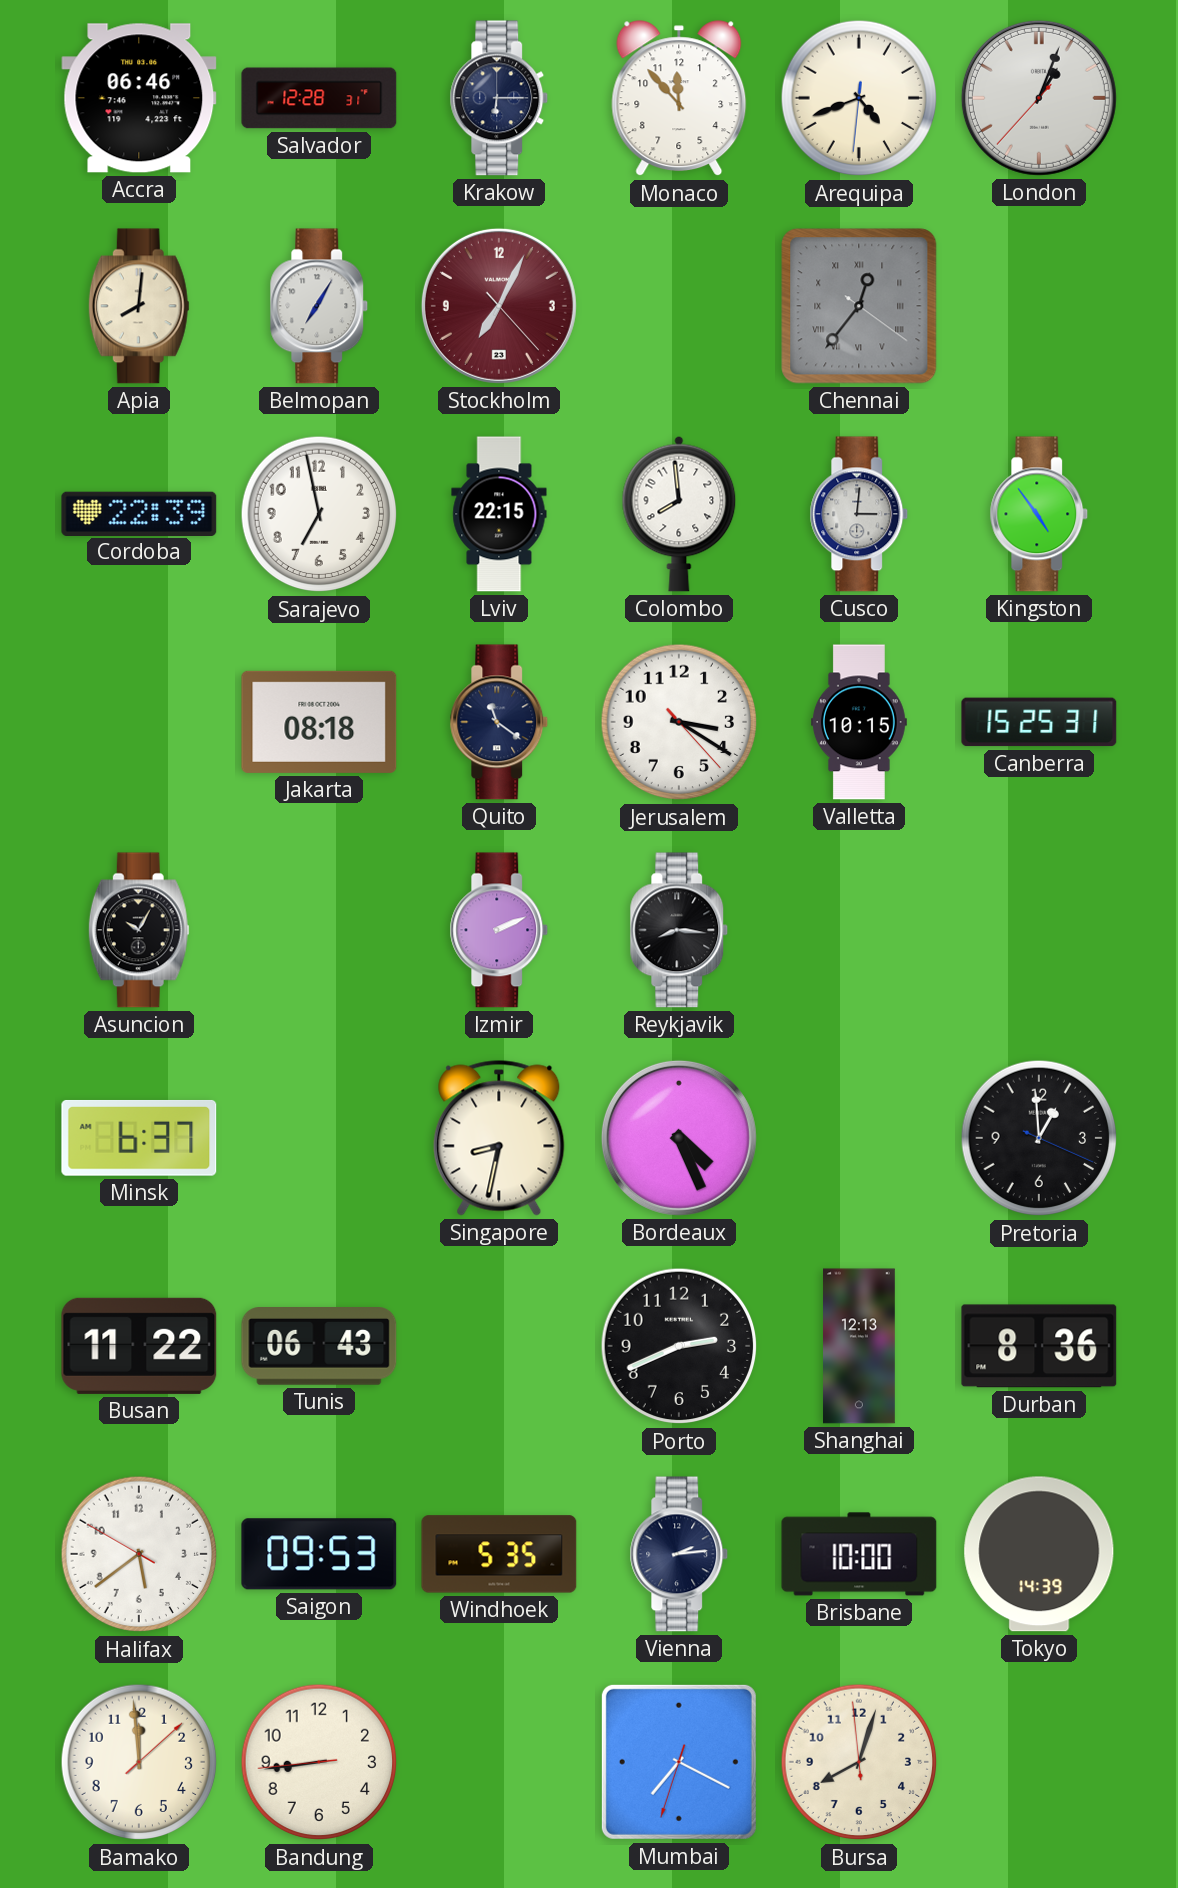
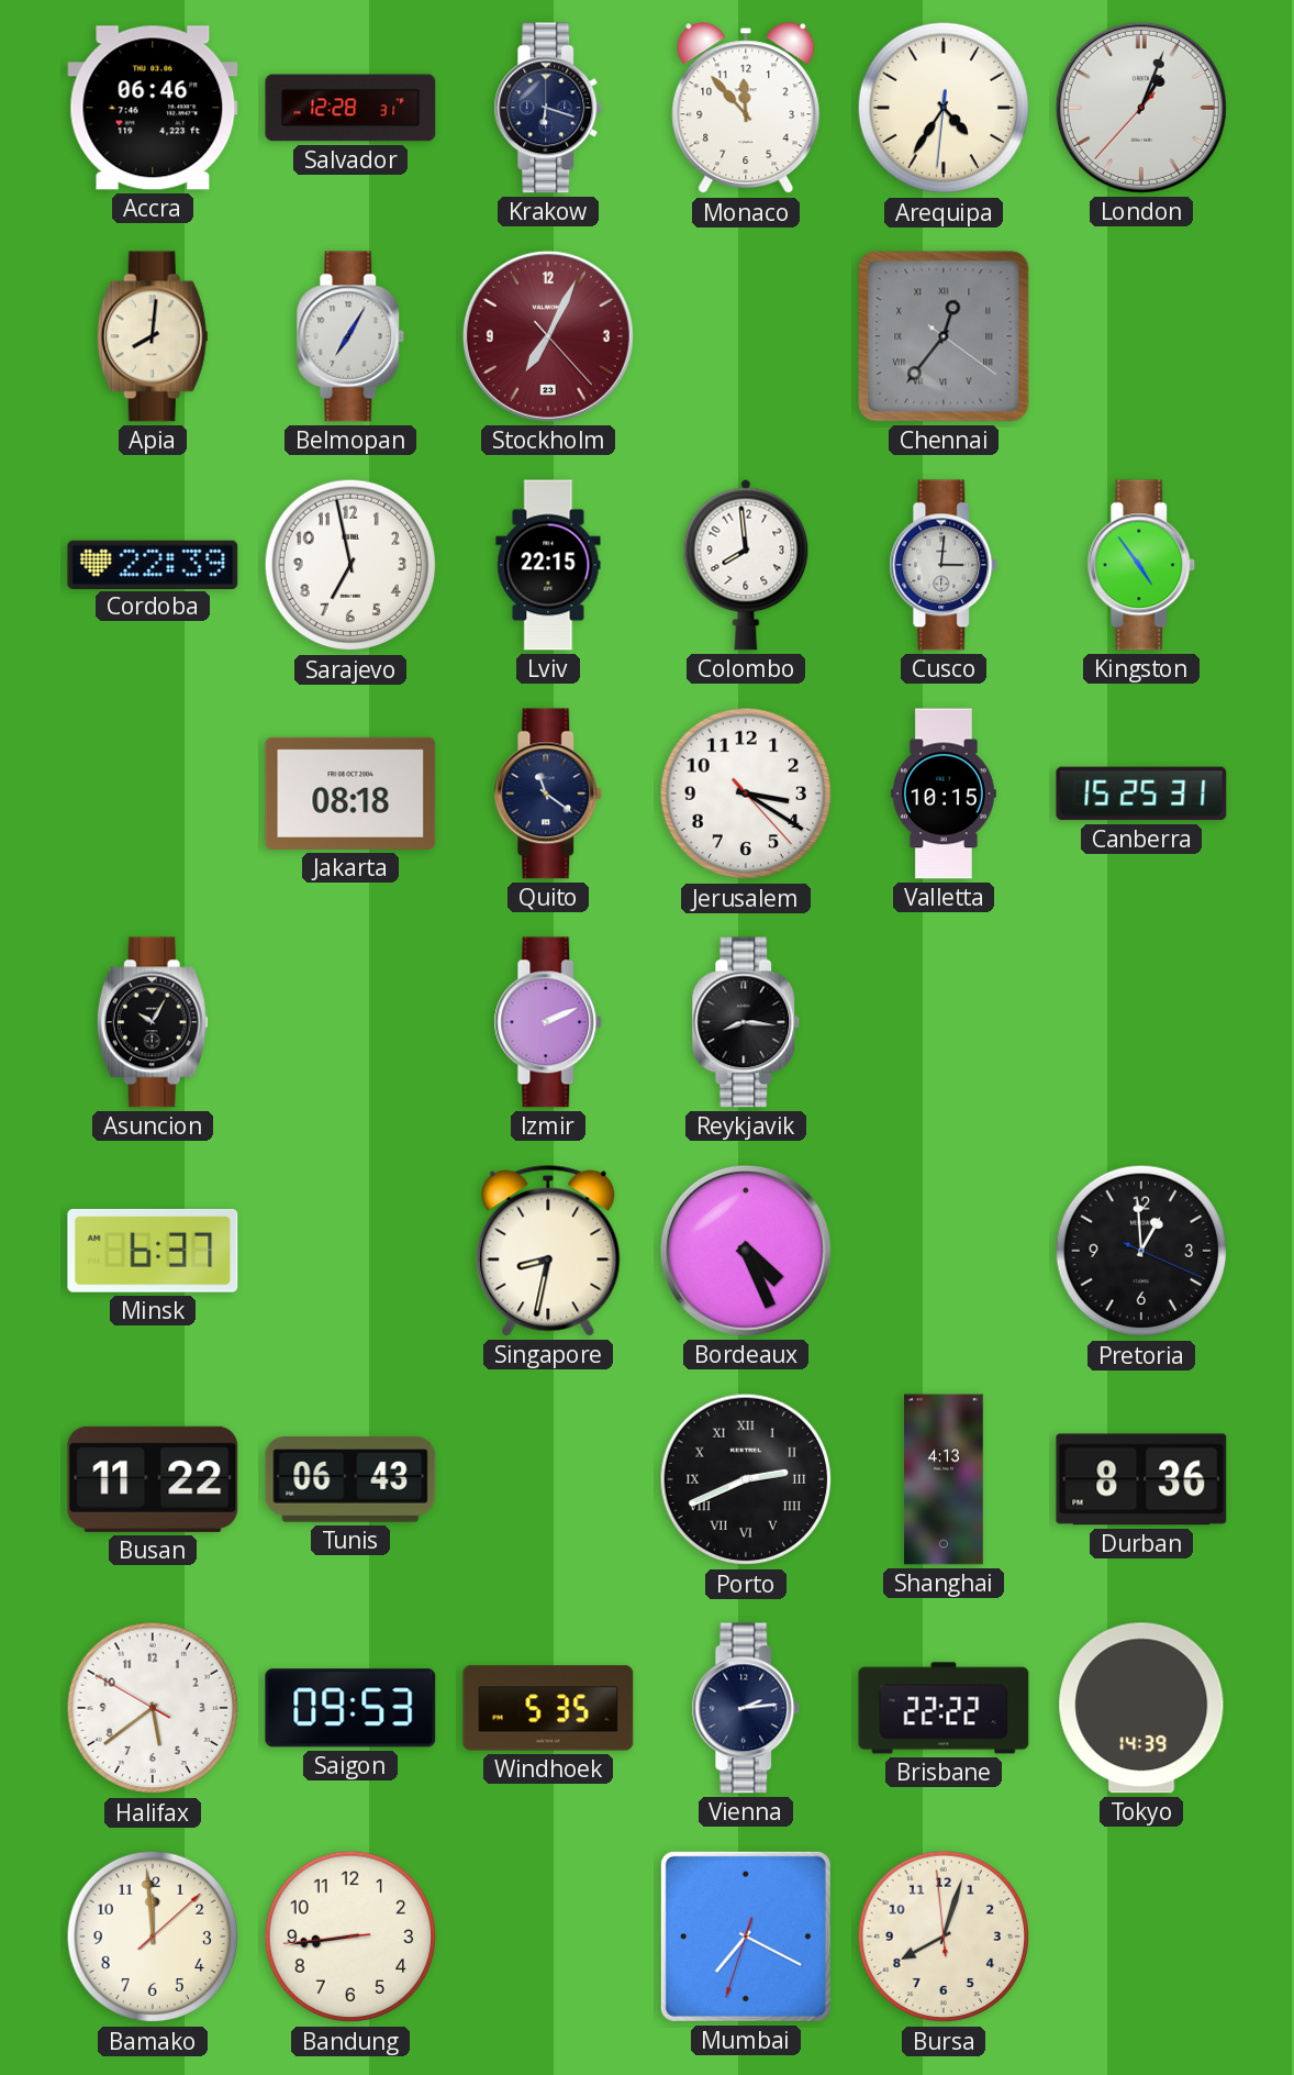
Krakow: 6:15 -> 6:18 (548, 108)
Arequipa: 4:41 -> 4:35 (944, 108)
Porto numerals: Arabic -> Roman (746, 1479)
Shanghai: 12:13 -> 4:13 (945, 1479)
Brisbane: 10:00 -> 22:22 (944, 1708)
